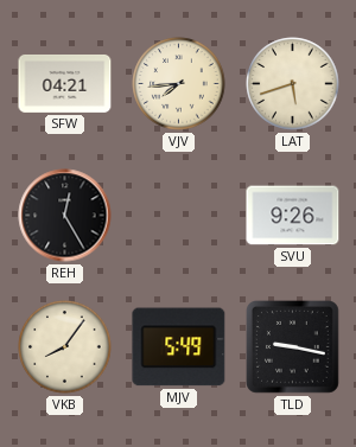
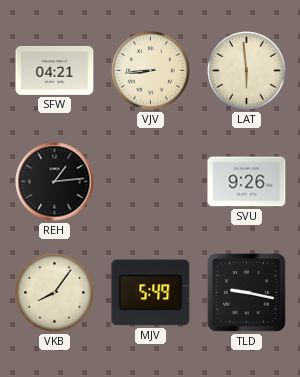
VJV: 7:44 -> 8:44 (151, 71)
LAT: 5:42 -> 5:59 (247, 71)
REH: 12:25 -> 1:14 (55, 182)
